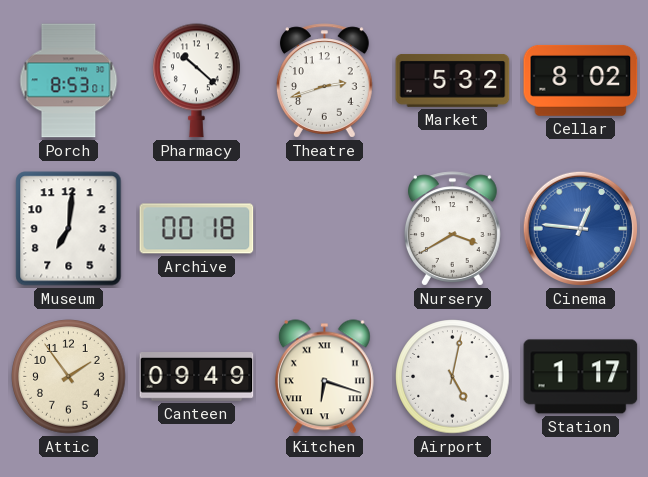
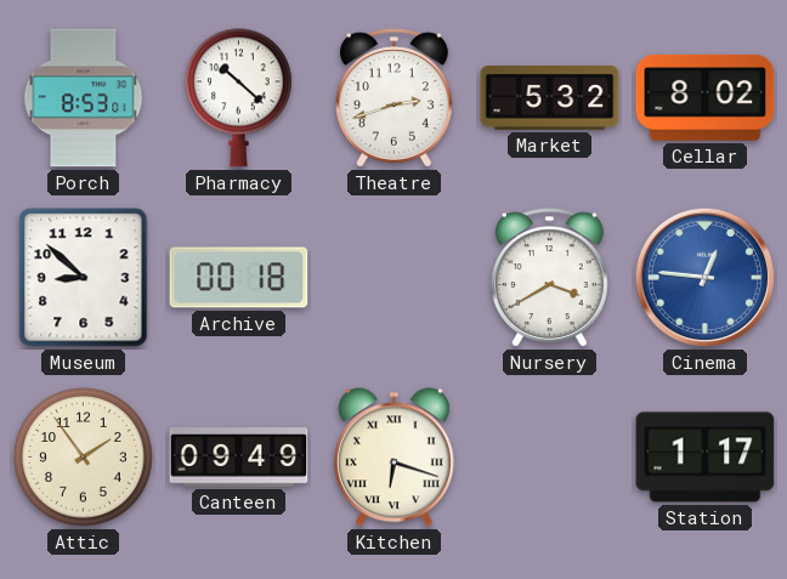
Museum: 7:01 -> 8:52 (84, 278)
Airport: 5:02 -> none (453, 377)
